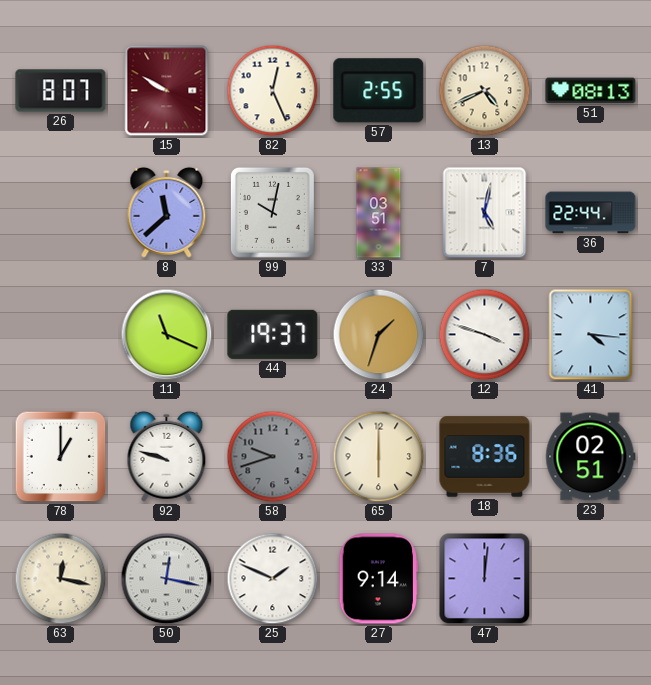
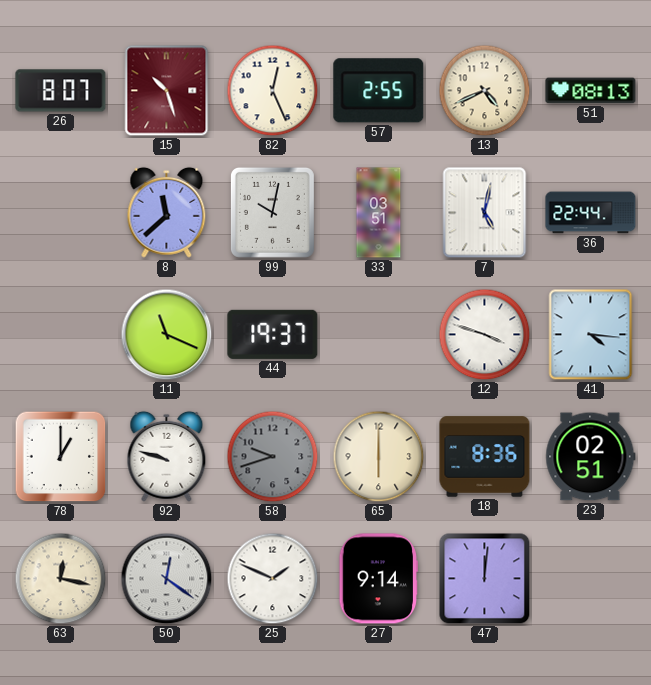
15: 9:50 -> 10:27 (167, 91)
24: 1:33 -> none (379, 335)
50: 12:17 -> 12:21 (167, 579)
